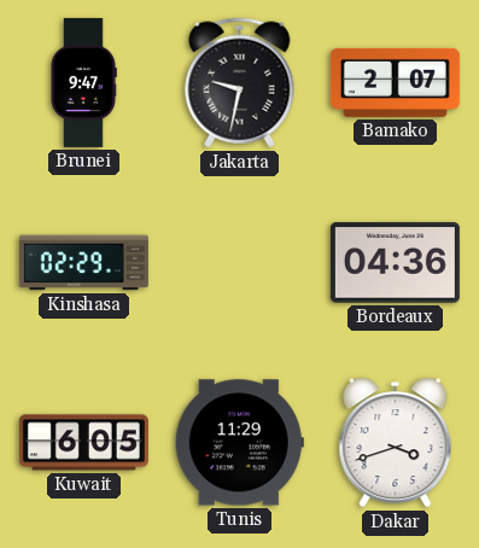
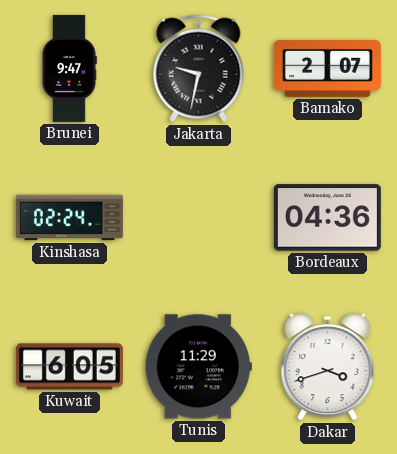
Kinshasa: 02:29 -> 02:24 (69, 218)
